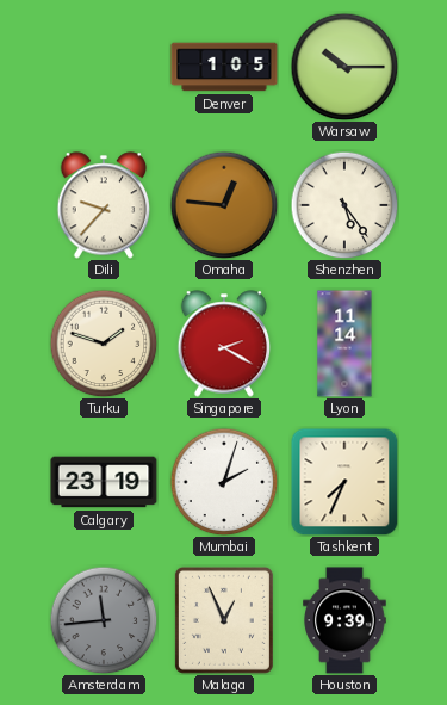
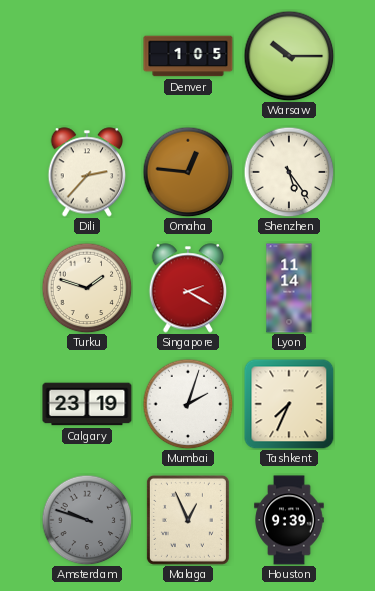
Dili: 9:37 -> 2:37 (87, 172)
Amsterdam: 11:44 -> 9:48 (87, 520)
